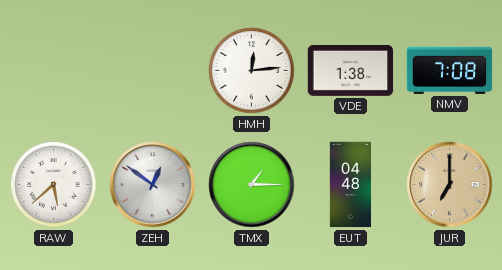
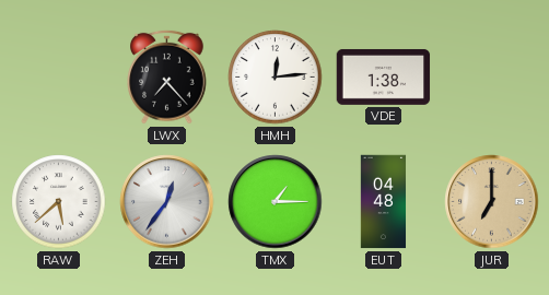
LWX: none -> 7:23 (167, 76)
NMV: 7:08 -> none (450, 70)
ZEH: 12:51 -> 12:36 (167, 202)
